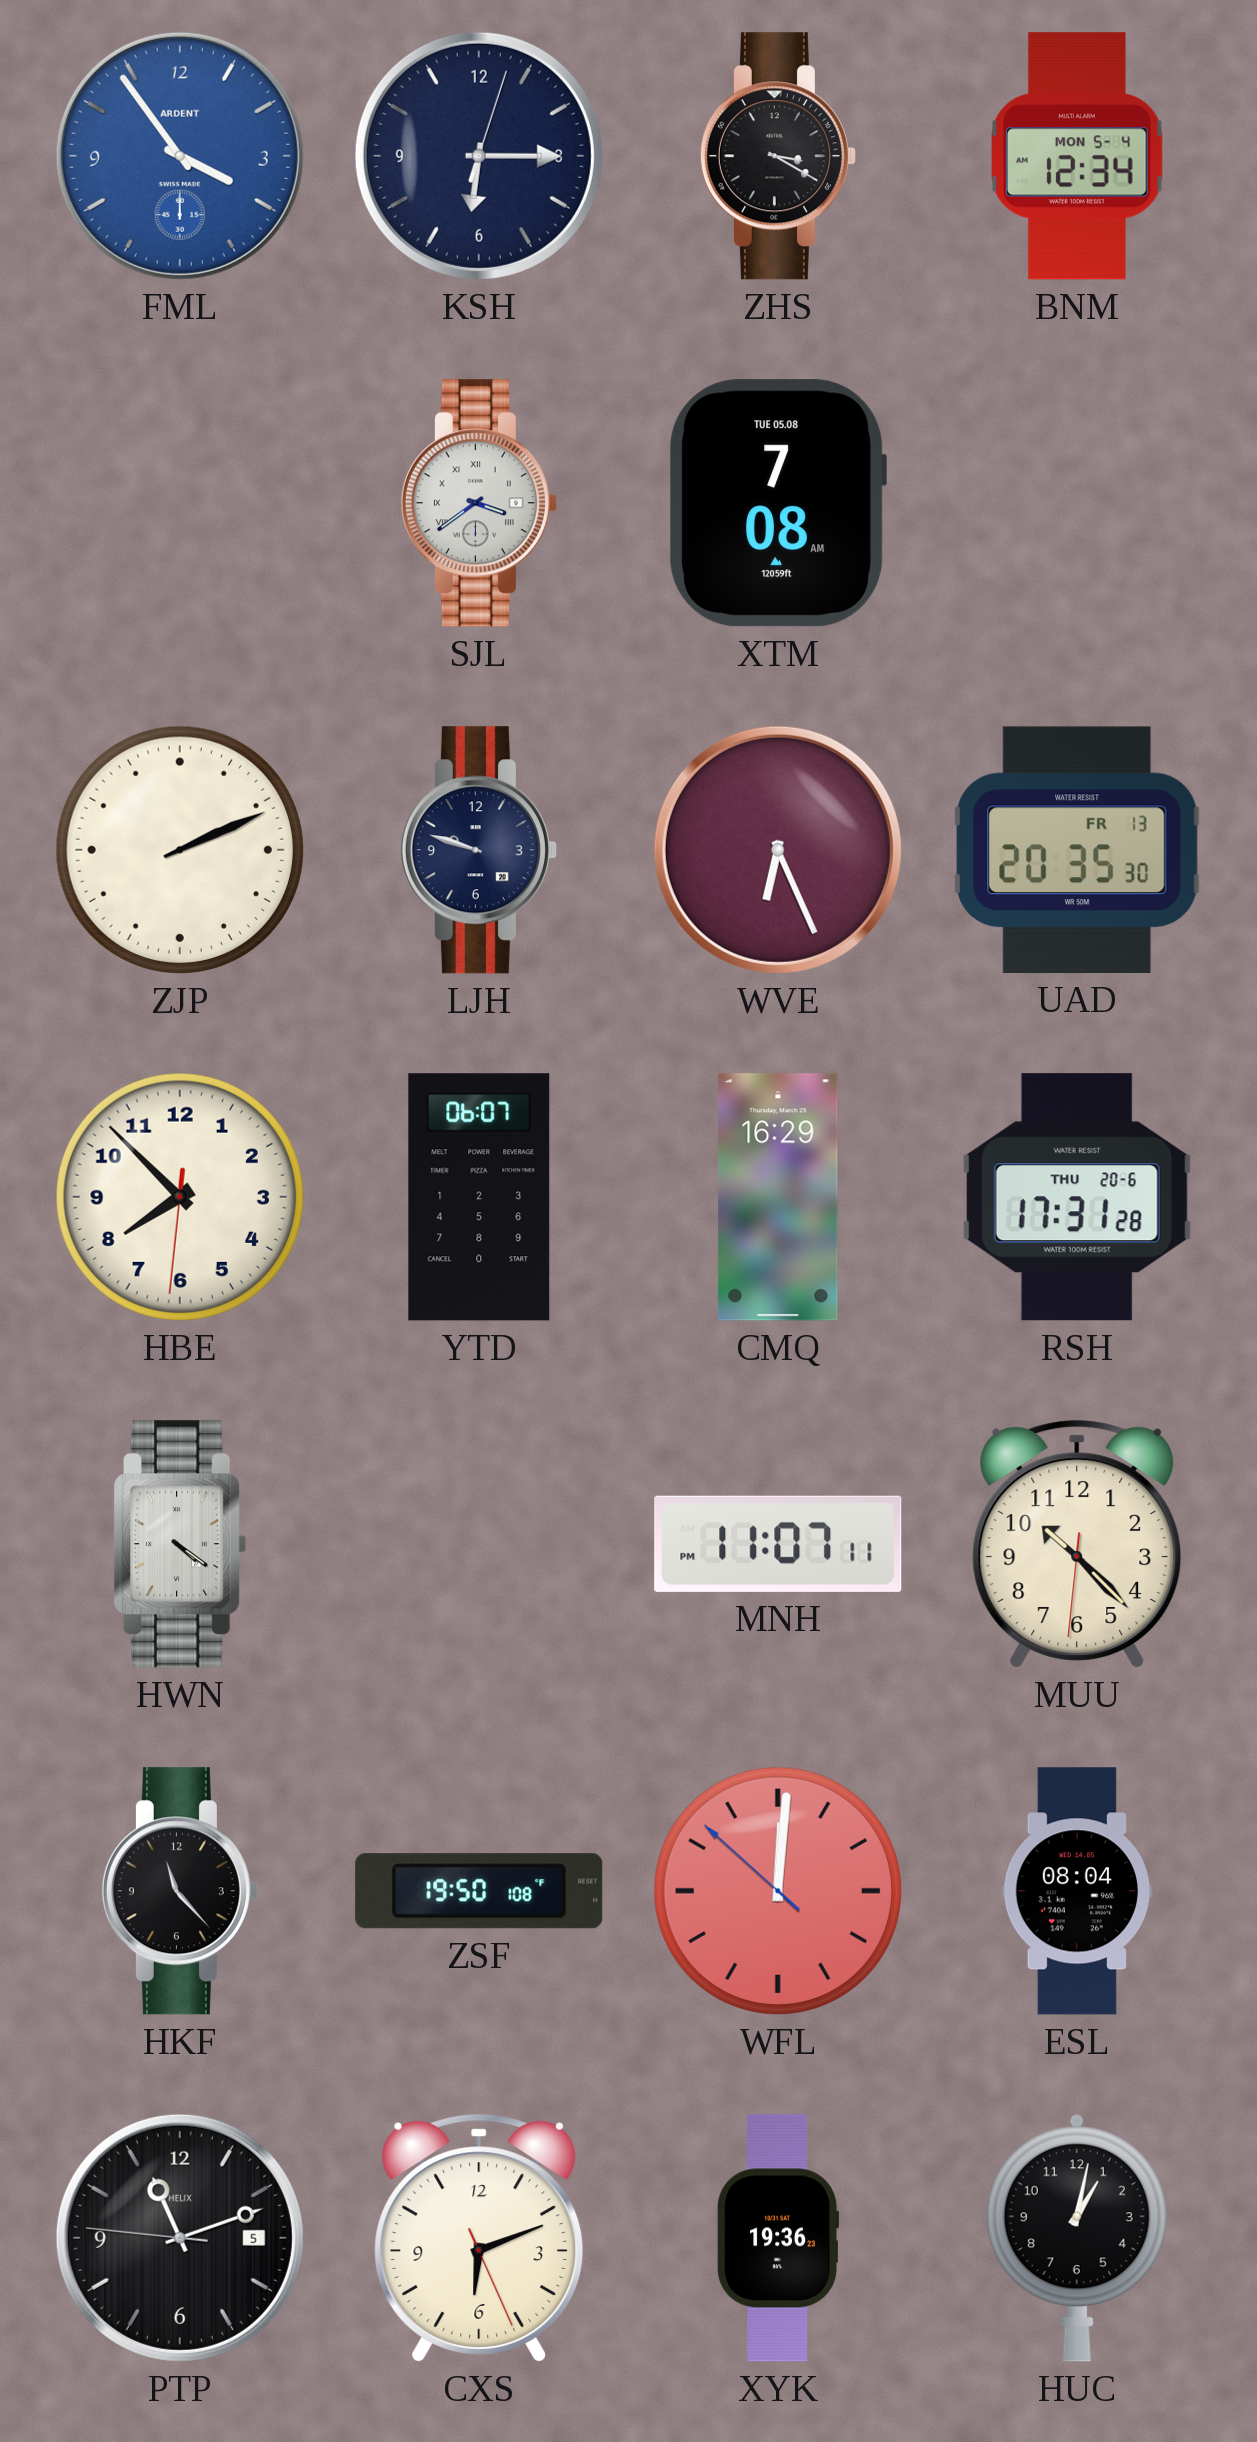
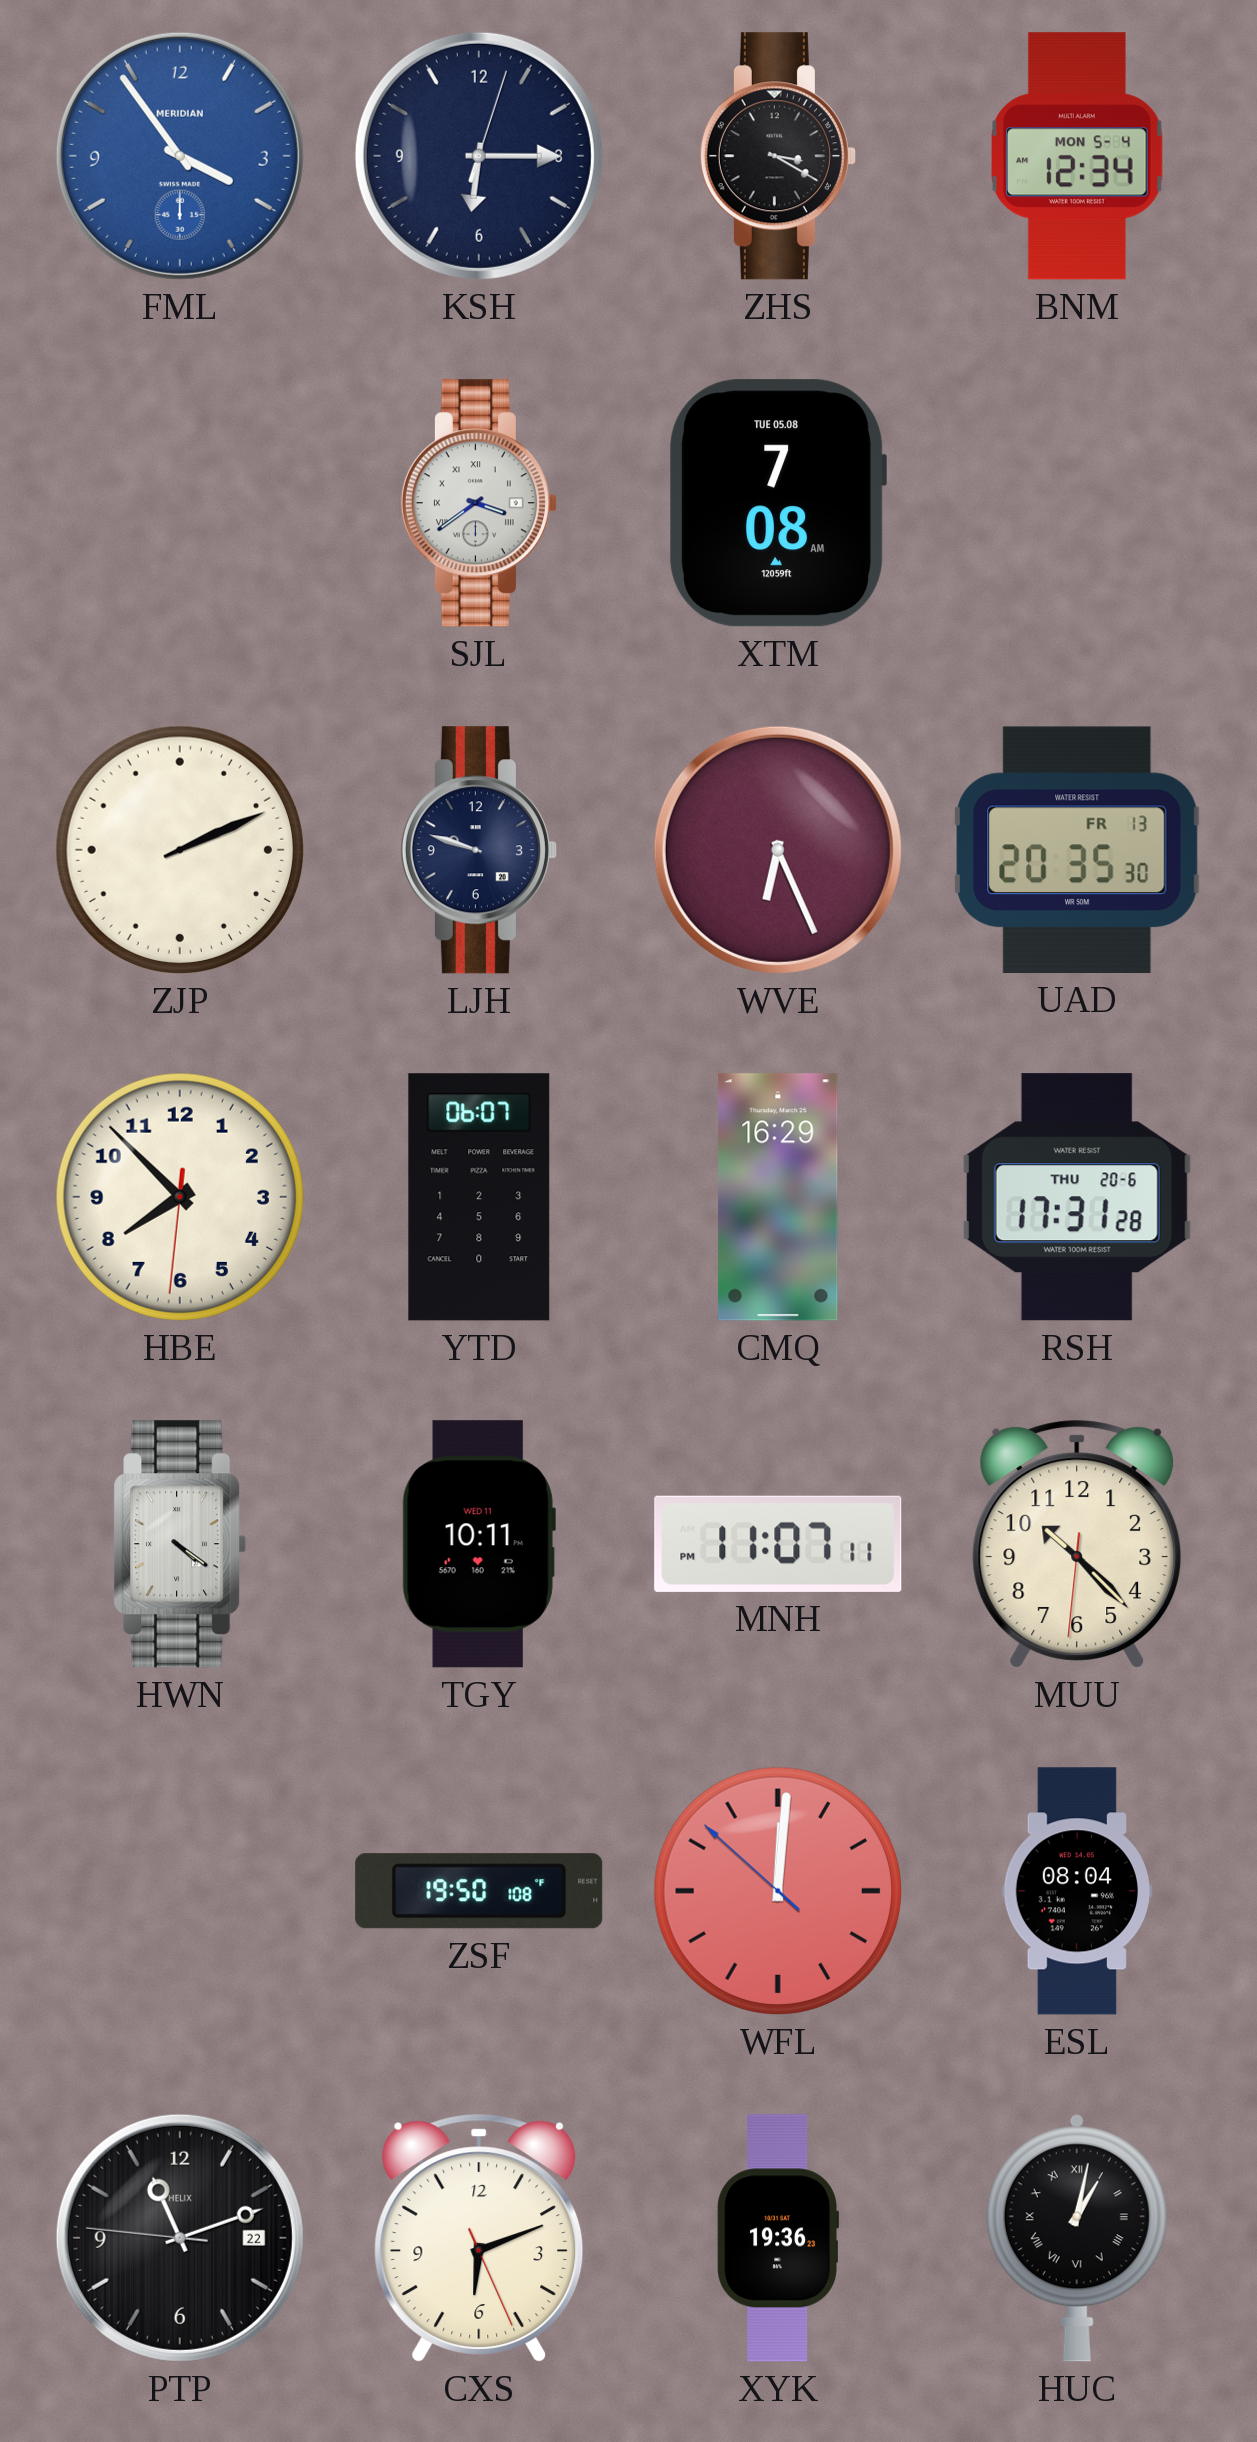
FML brand: ARDENT -> MERIDIAN (180, 156)
TGY: none -> 10:11 (479, 1544)
HKF: 11:23 -> none (180, 1891)
PTP date: 5 -> 22 (180, 2238)
HUC numerals: Arabic -> Roman (1077, 2238)
